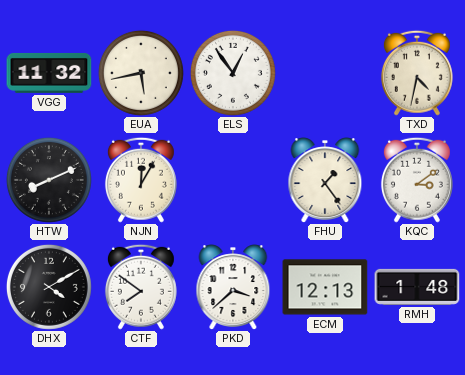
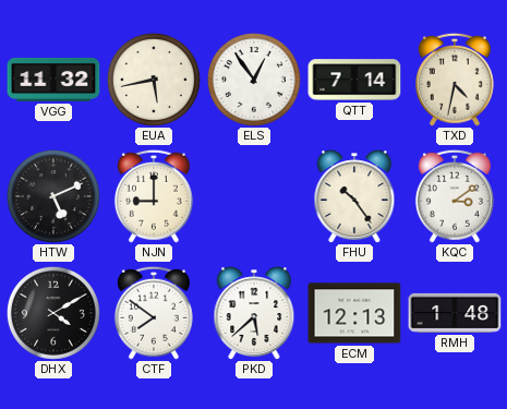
QTT: none -> 7:14 (354, 80)
HTW: 8:11 -> 5:11 (53, 196)
NJN: 12:05 -> 9:00 (154, 196)
FHU: 1:24 -> 10:24 (354, 196)
PKD: 3:38 -> 5:38 (254, 313)
